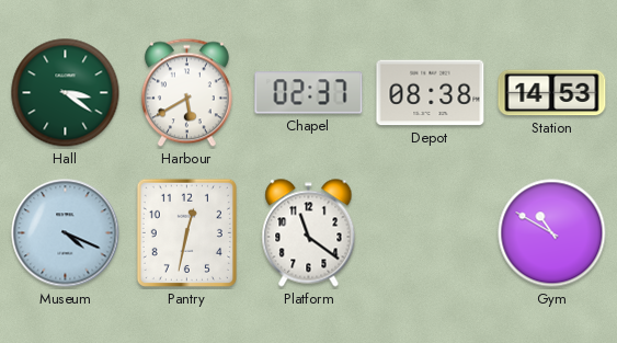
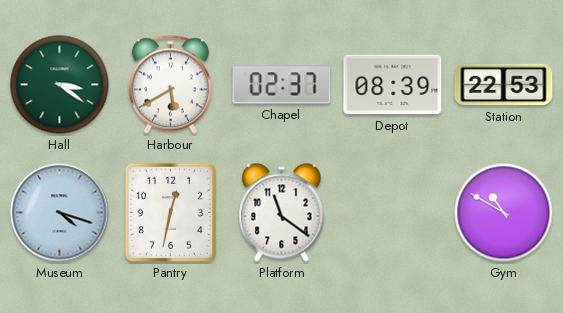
Depot: 08:38 -> 08:39 (393, 85)
Station: 14:53 -> 22:53 (504, 85)
Museum: 4:19 -> 4:18 (60, 213)
